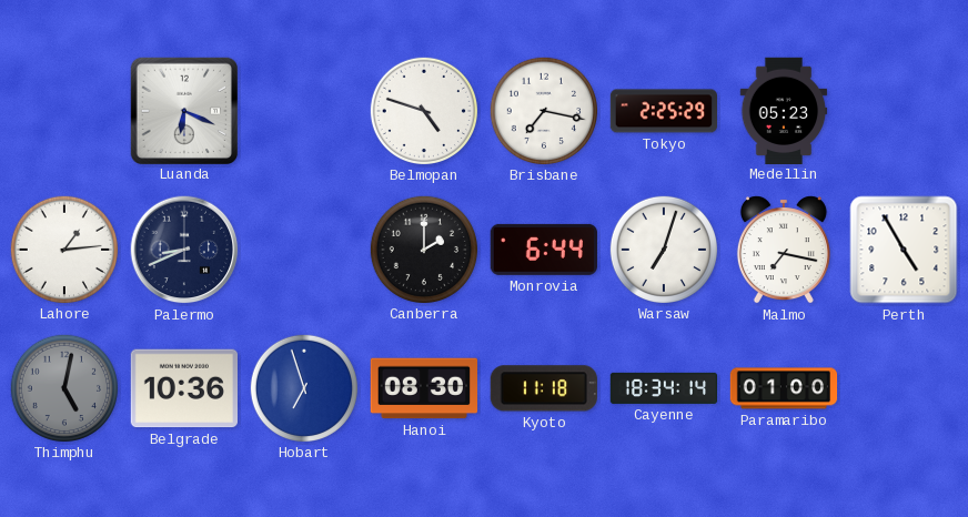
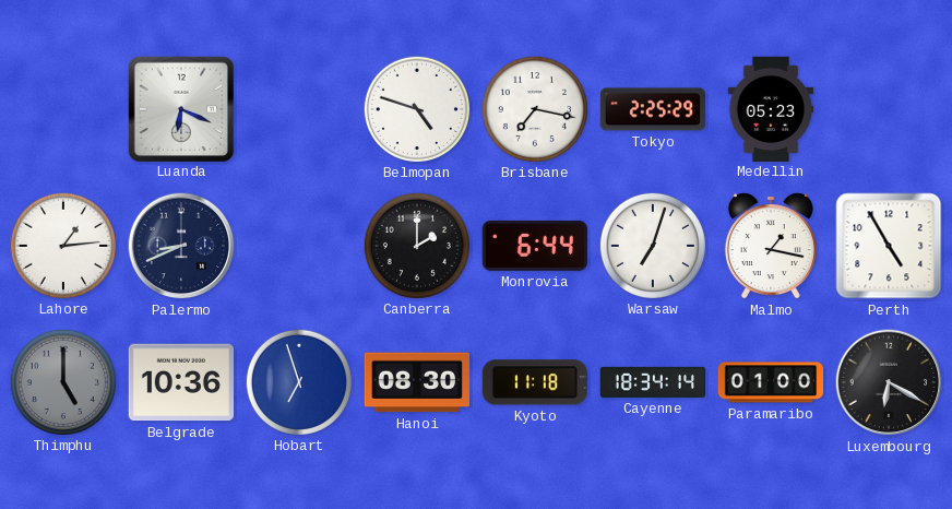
Malmo: 7:17 -> 1:17 (771, 246)
Thimphu: 5:02 -> 5:00 (62, 381)
Luxembourg: none -> 6:20 (889, 382)
